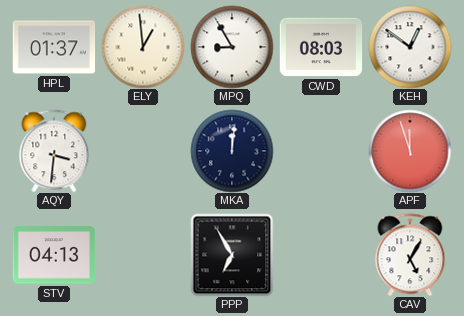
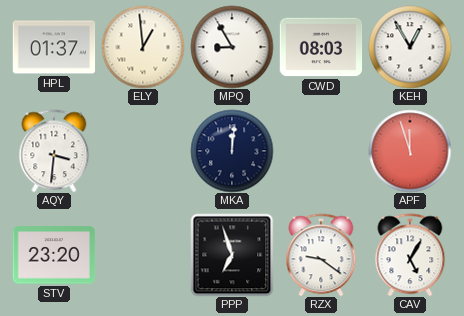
KEH: 12:51 -> 12:55 (410, 47)
STV: 04:13 -> 23:20 (54, 255)
PPP: 6:55 -> 6:57 (232, 255)
RZX: none -> 9:21 (321, 255)
